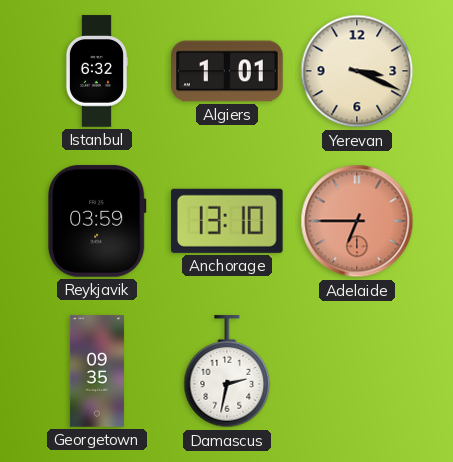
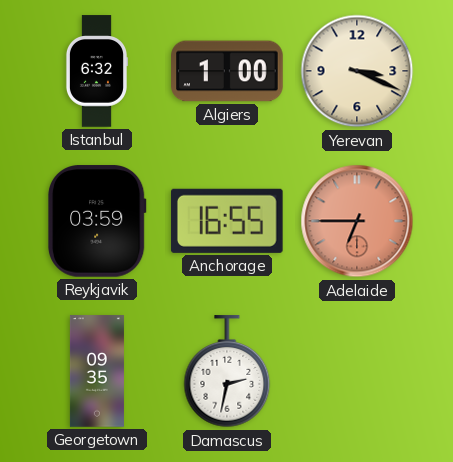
Algiers: 1:01 -> 1:00 (227, 71)
Anchorage: 13:10 -> 16:55 (227, 221)
